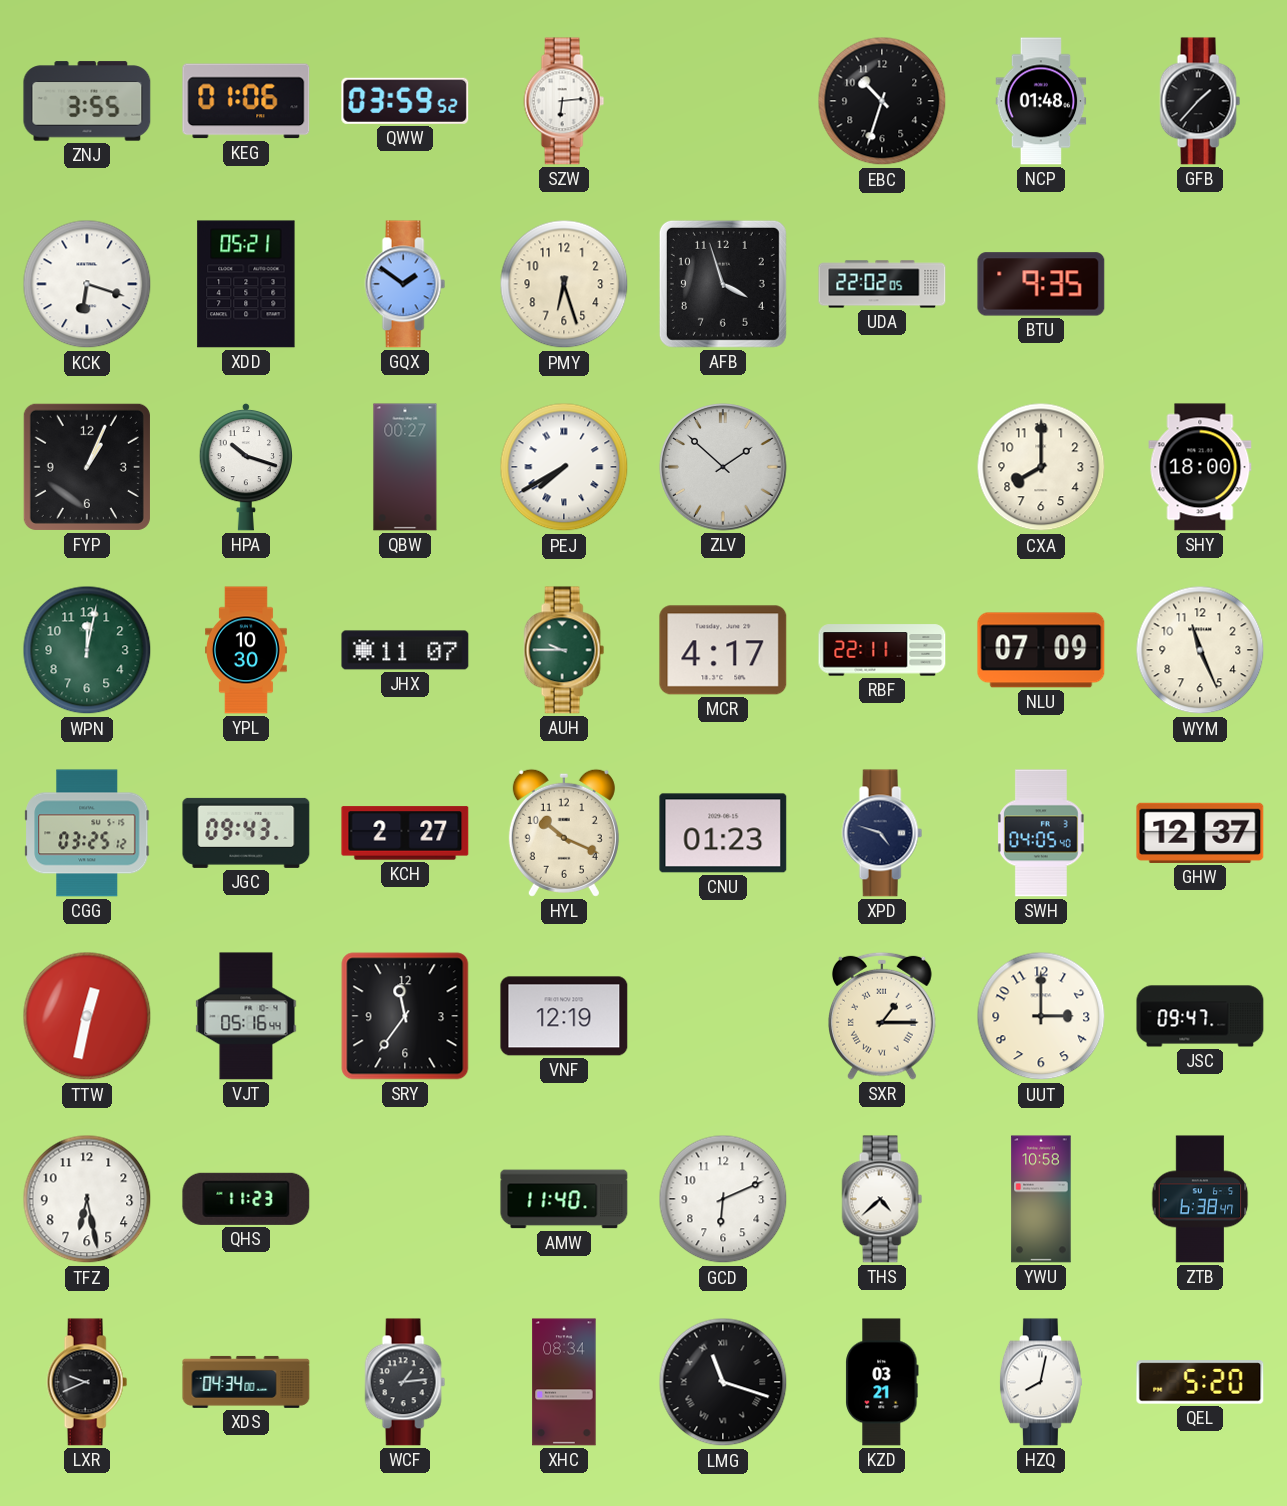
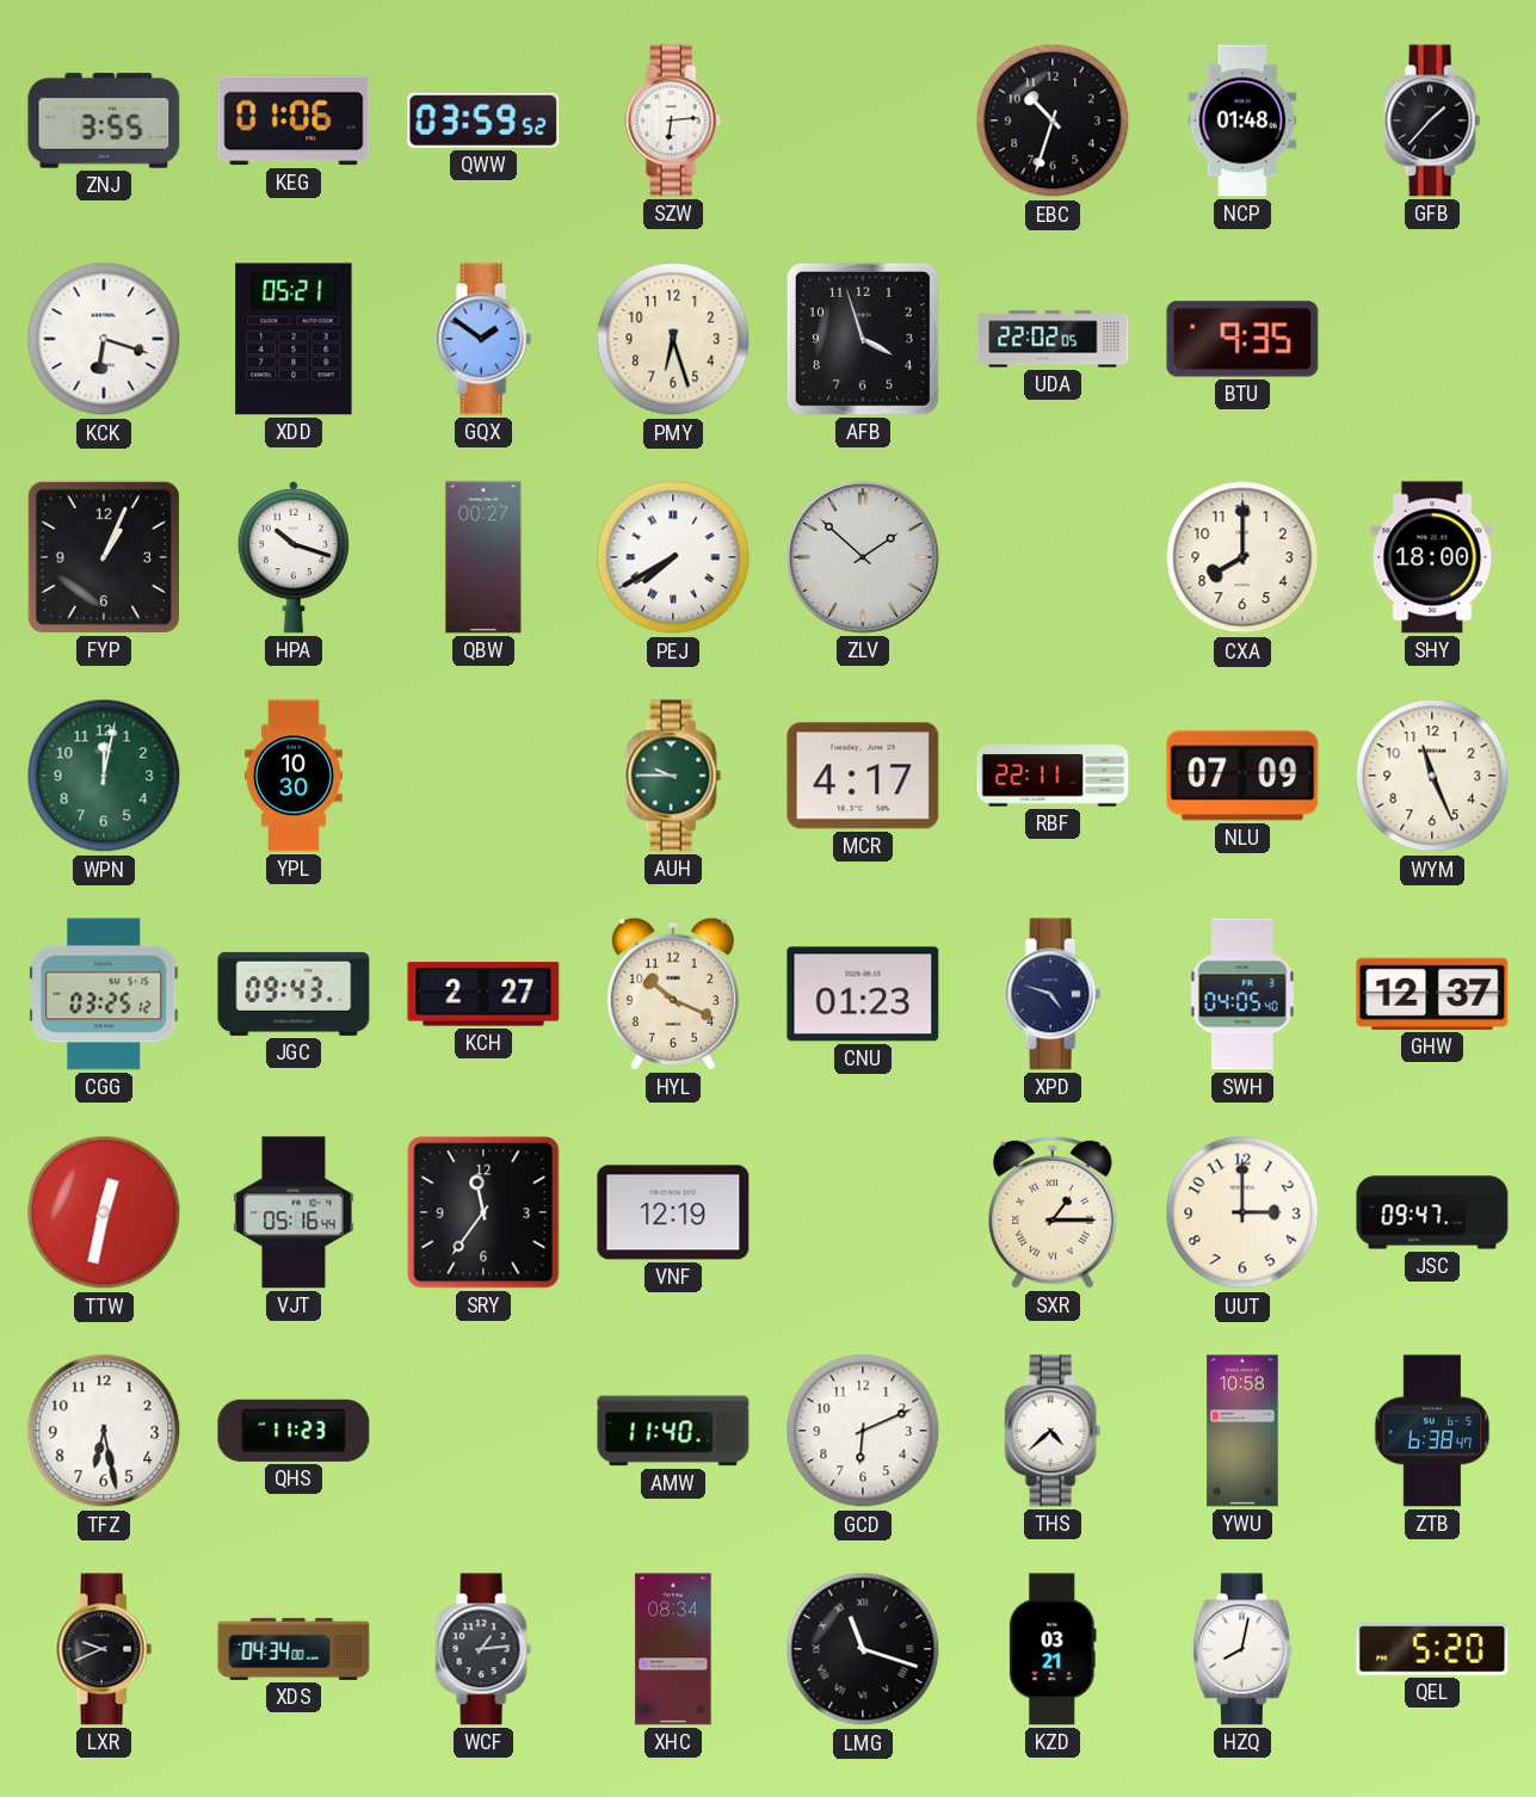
JHX: 11:07 -> none (405, 650)
